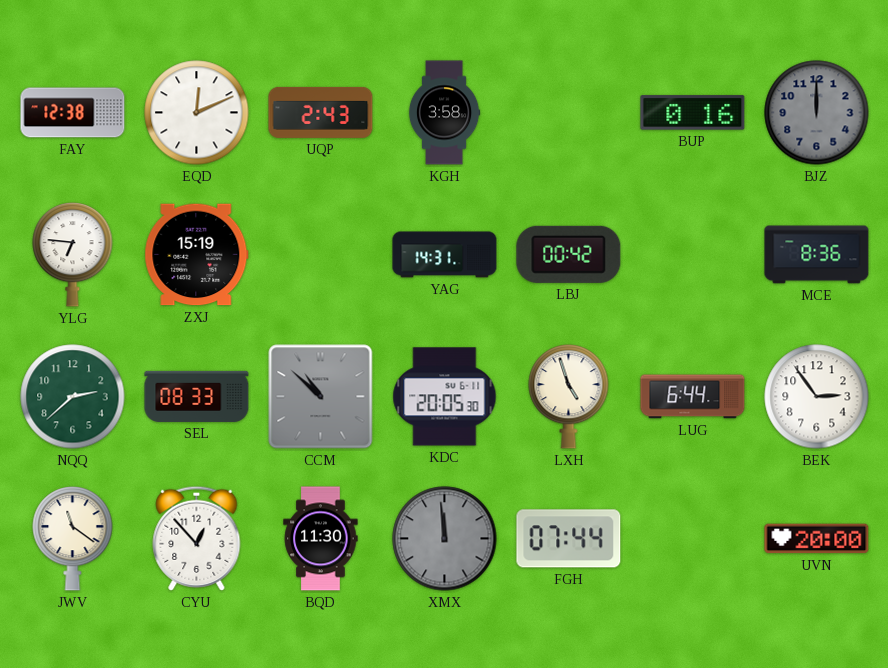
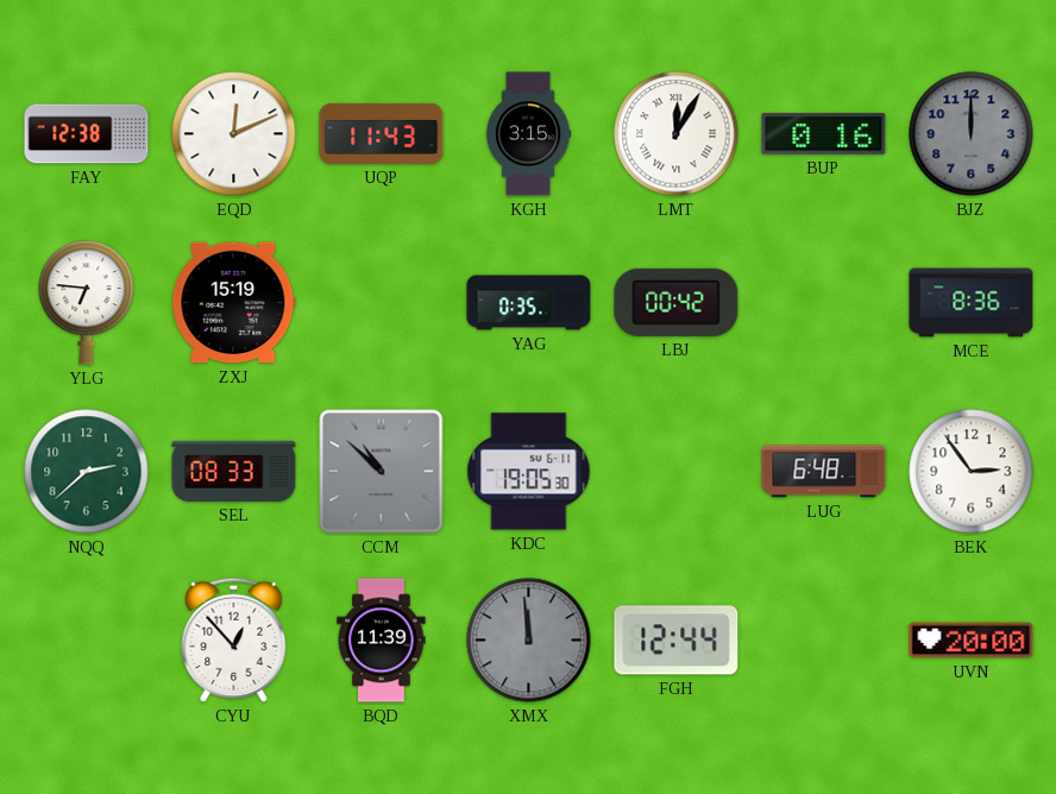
UQP: 2:43 -> 11:43 (382, 133)
KGH: 3:58 -> 3:15 (528, 134)
LMT: none -> 12:05 (677, 134)
YAG: 14:31 -> 0:35 (529, 303)
KDC: 20:05 -> 19:05 (529, 472)
LXH: 4:57 -> none (569, 397)
LUG: 6:44 -> 6:48 (824, 472)
JWV: 11:21 -> none (73, 539)
BQD: 11:30 -> 11:39 (382, 641)
FGH: 07:44 -> 12:44 (677, 641)
